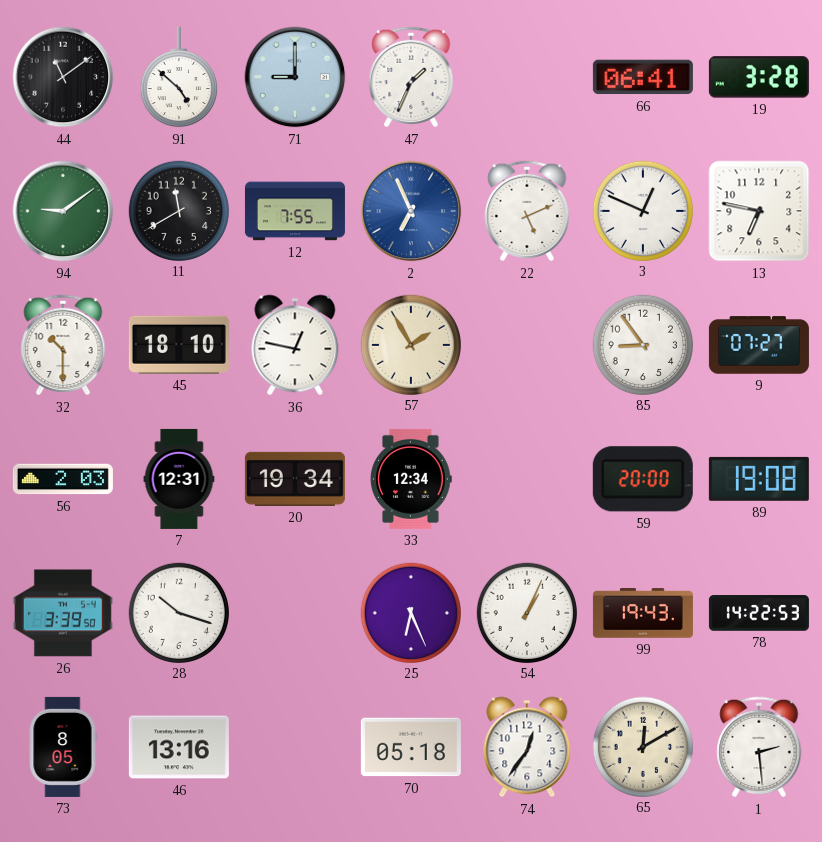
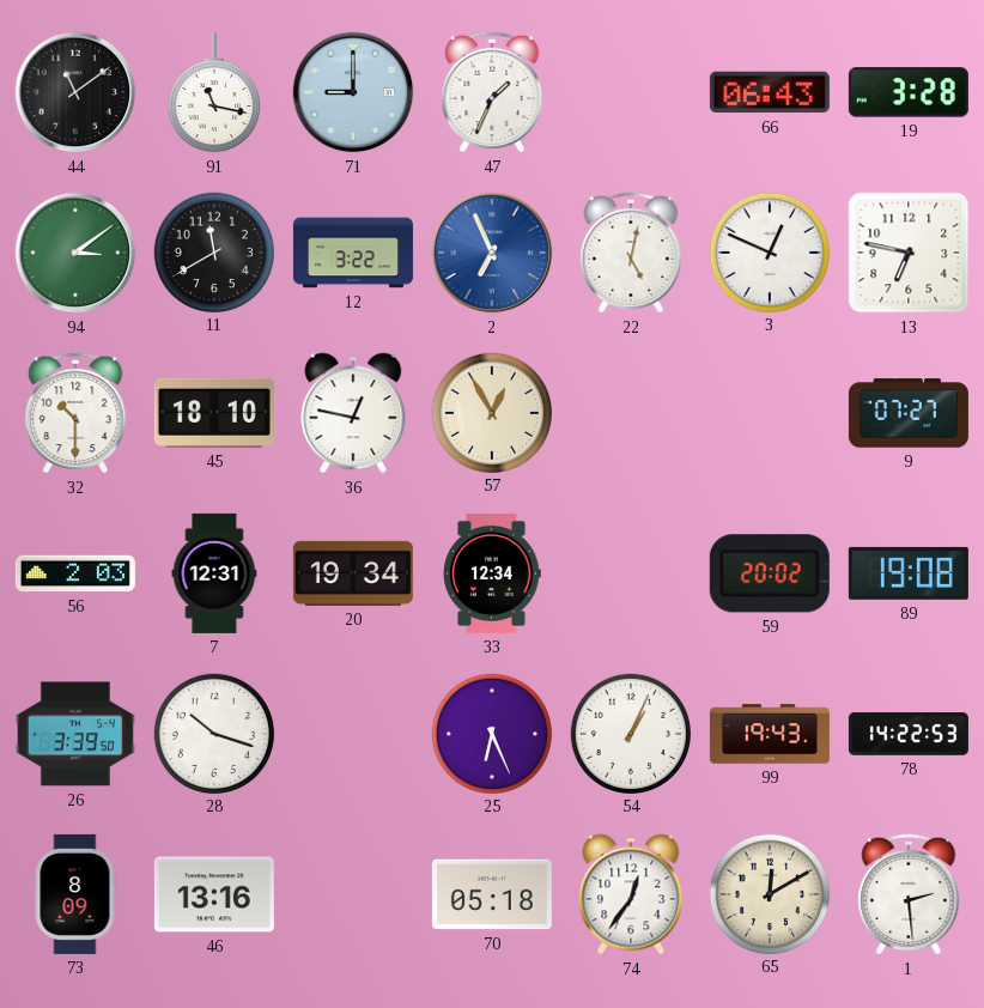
91: 4:52 -> 11:17 (214, 92)
66: 06:41 -> 06:43 (770, 92)
94: 9:09 -> 3:09 (75, 253)
12: 7:55 -> 3:22 (353, 253)
22: 5:11 -> 5:02 (631, 253)
57: 1:55 -> 12:55 (491, 412)
85: 8:54 -> none (642, 344)
59: 20:00 -> 20:02 (770, 573)
73: 8:05 -> 8:09 (75, 894)
